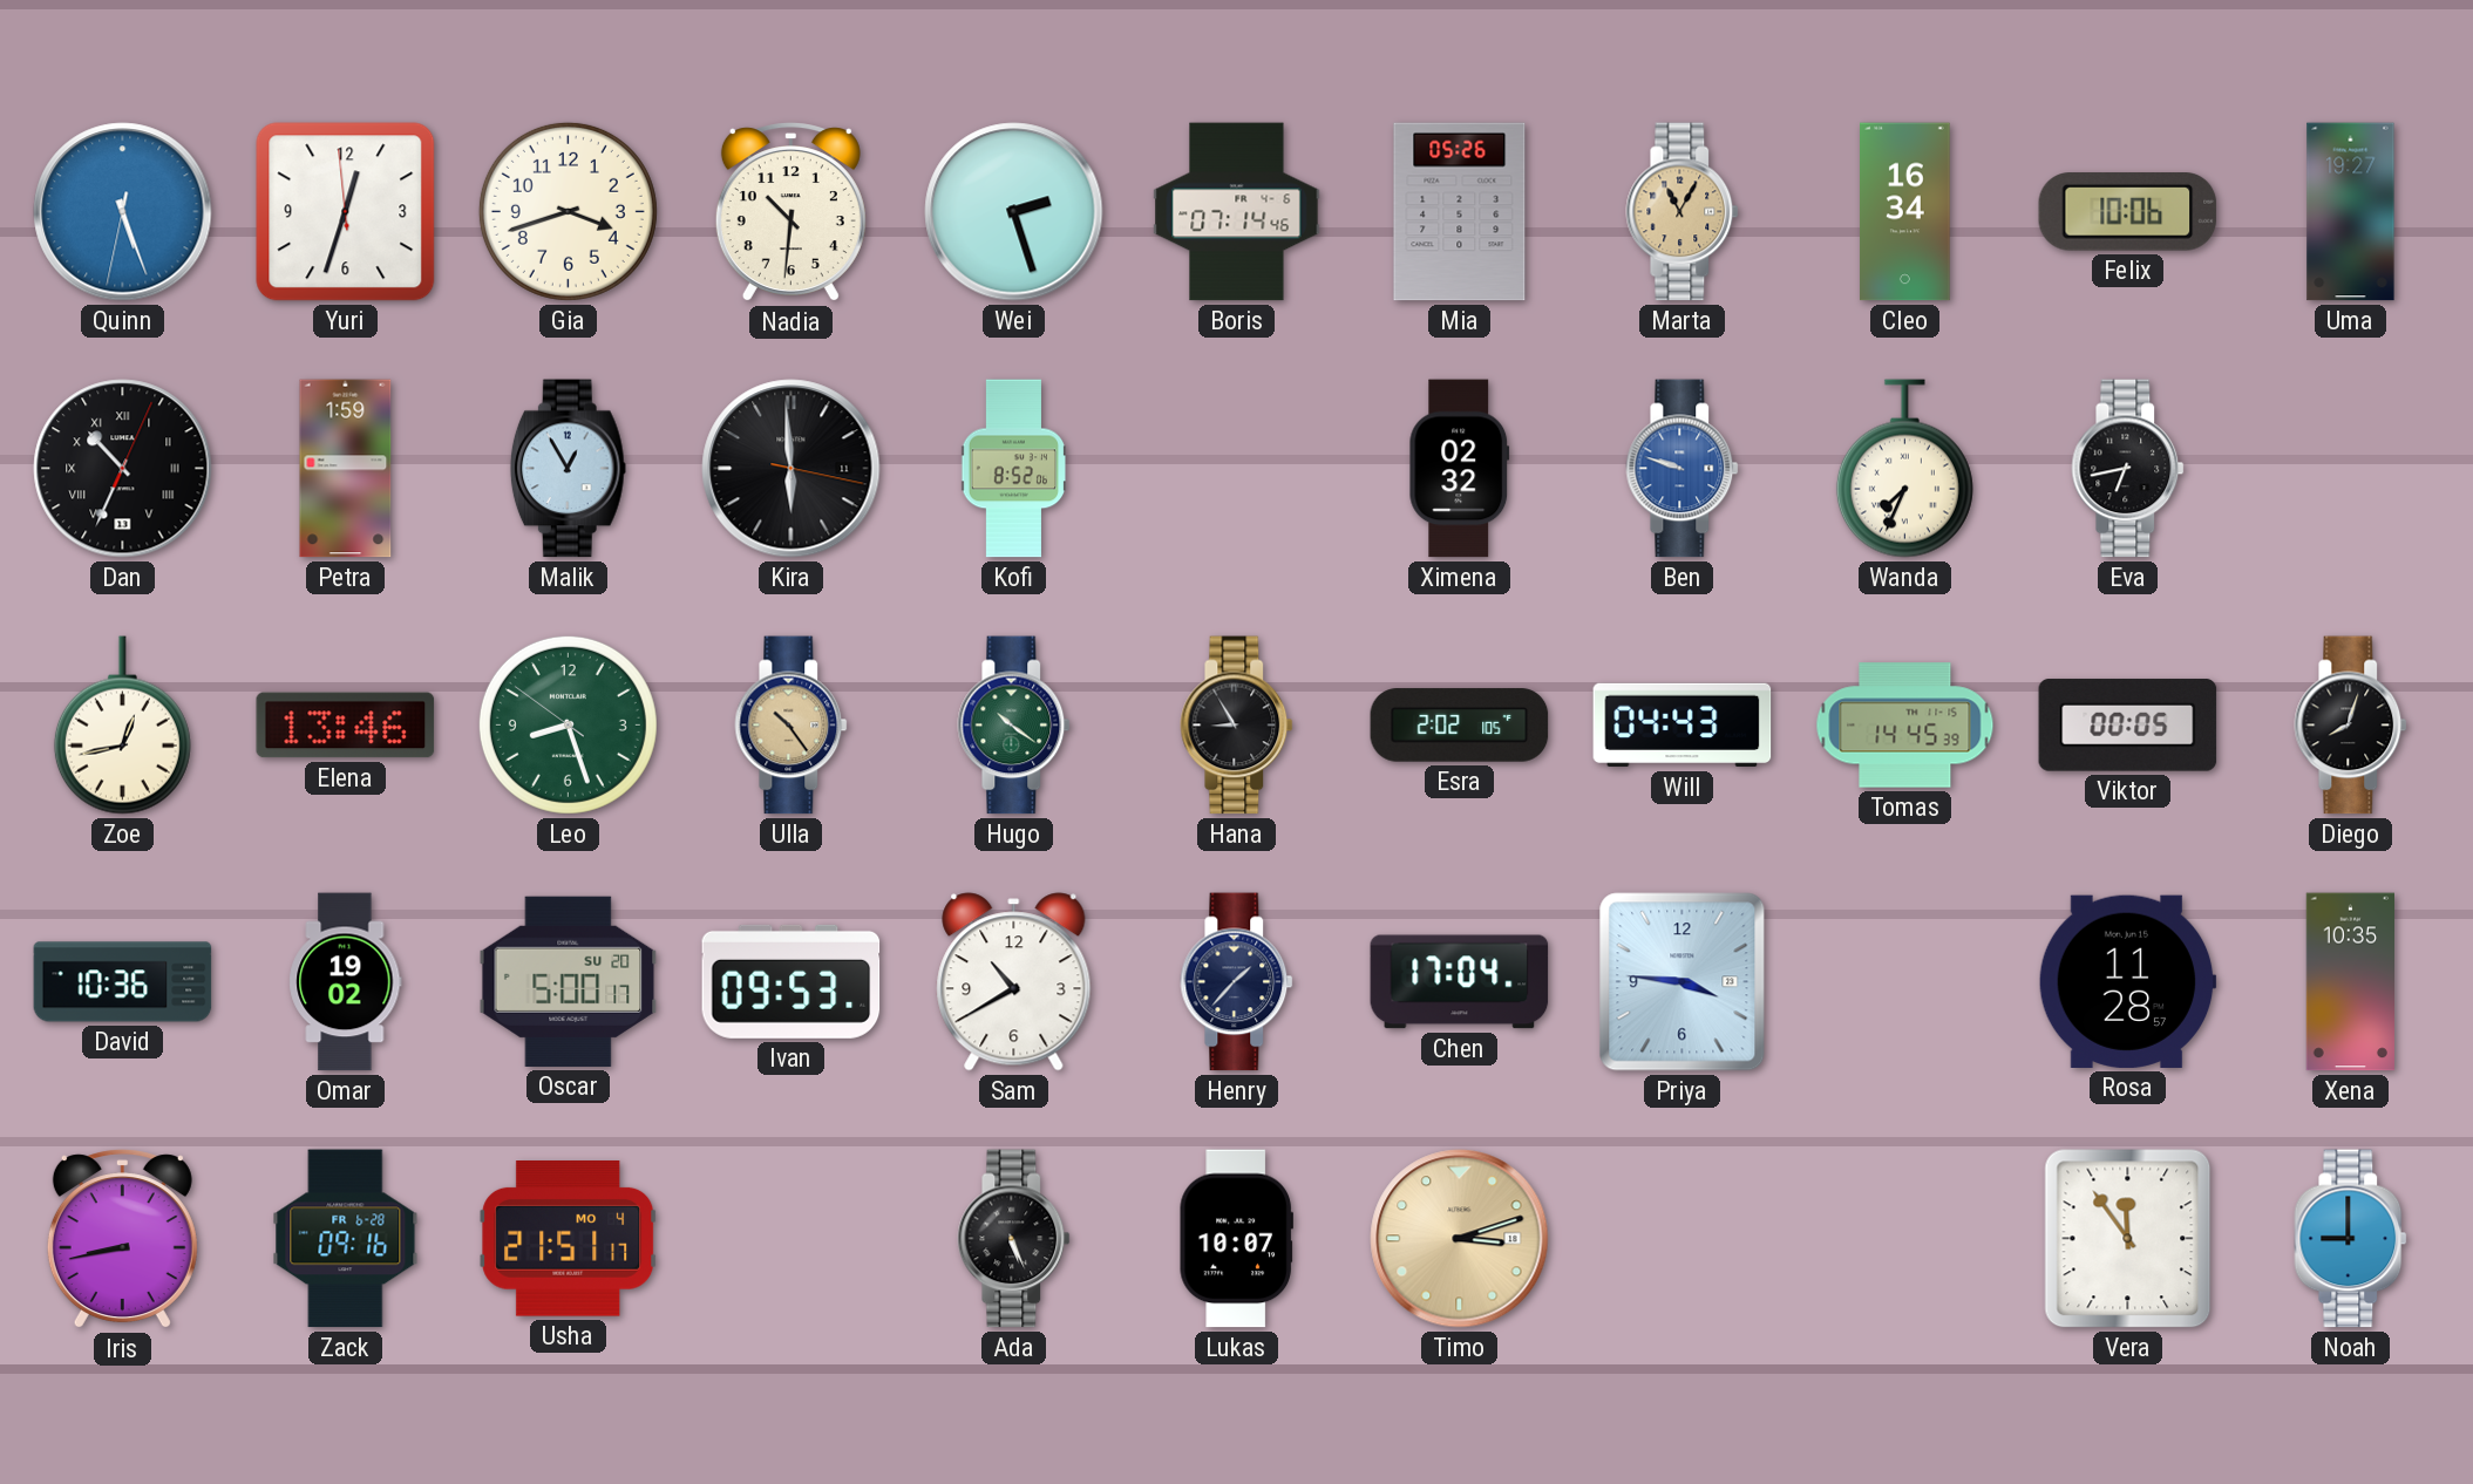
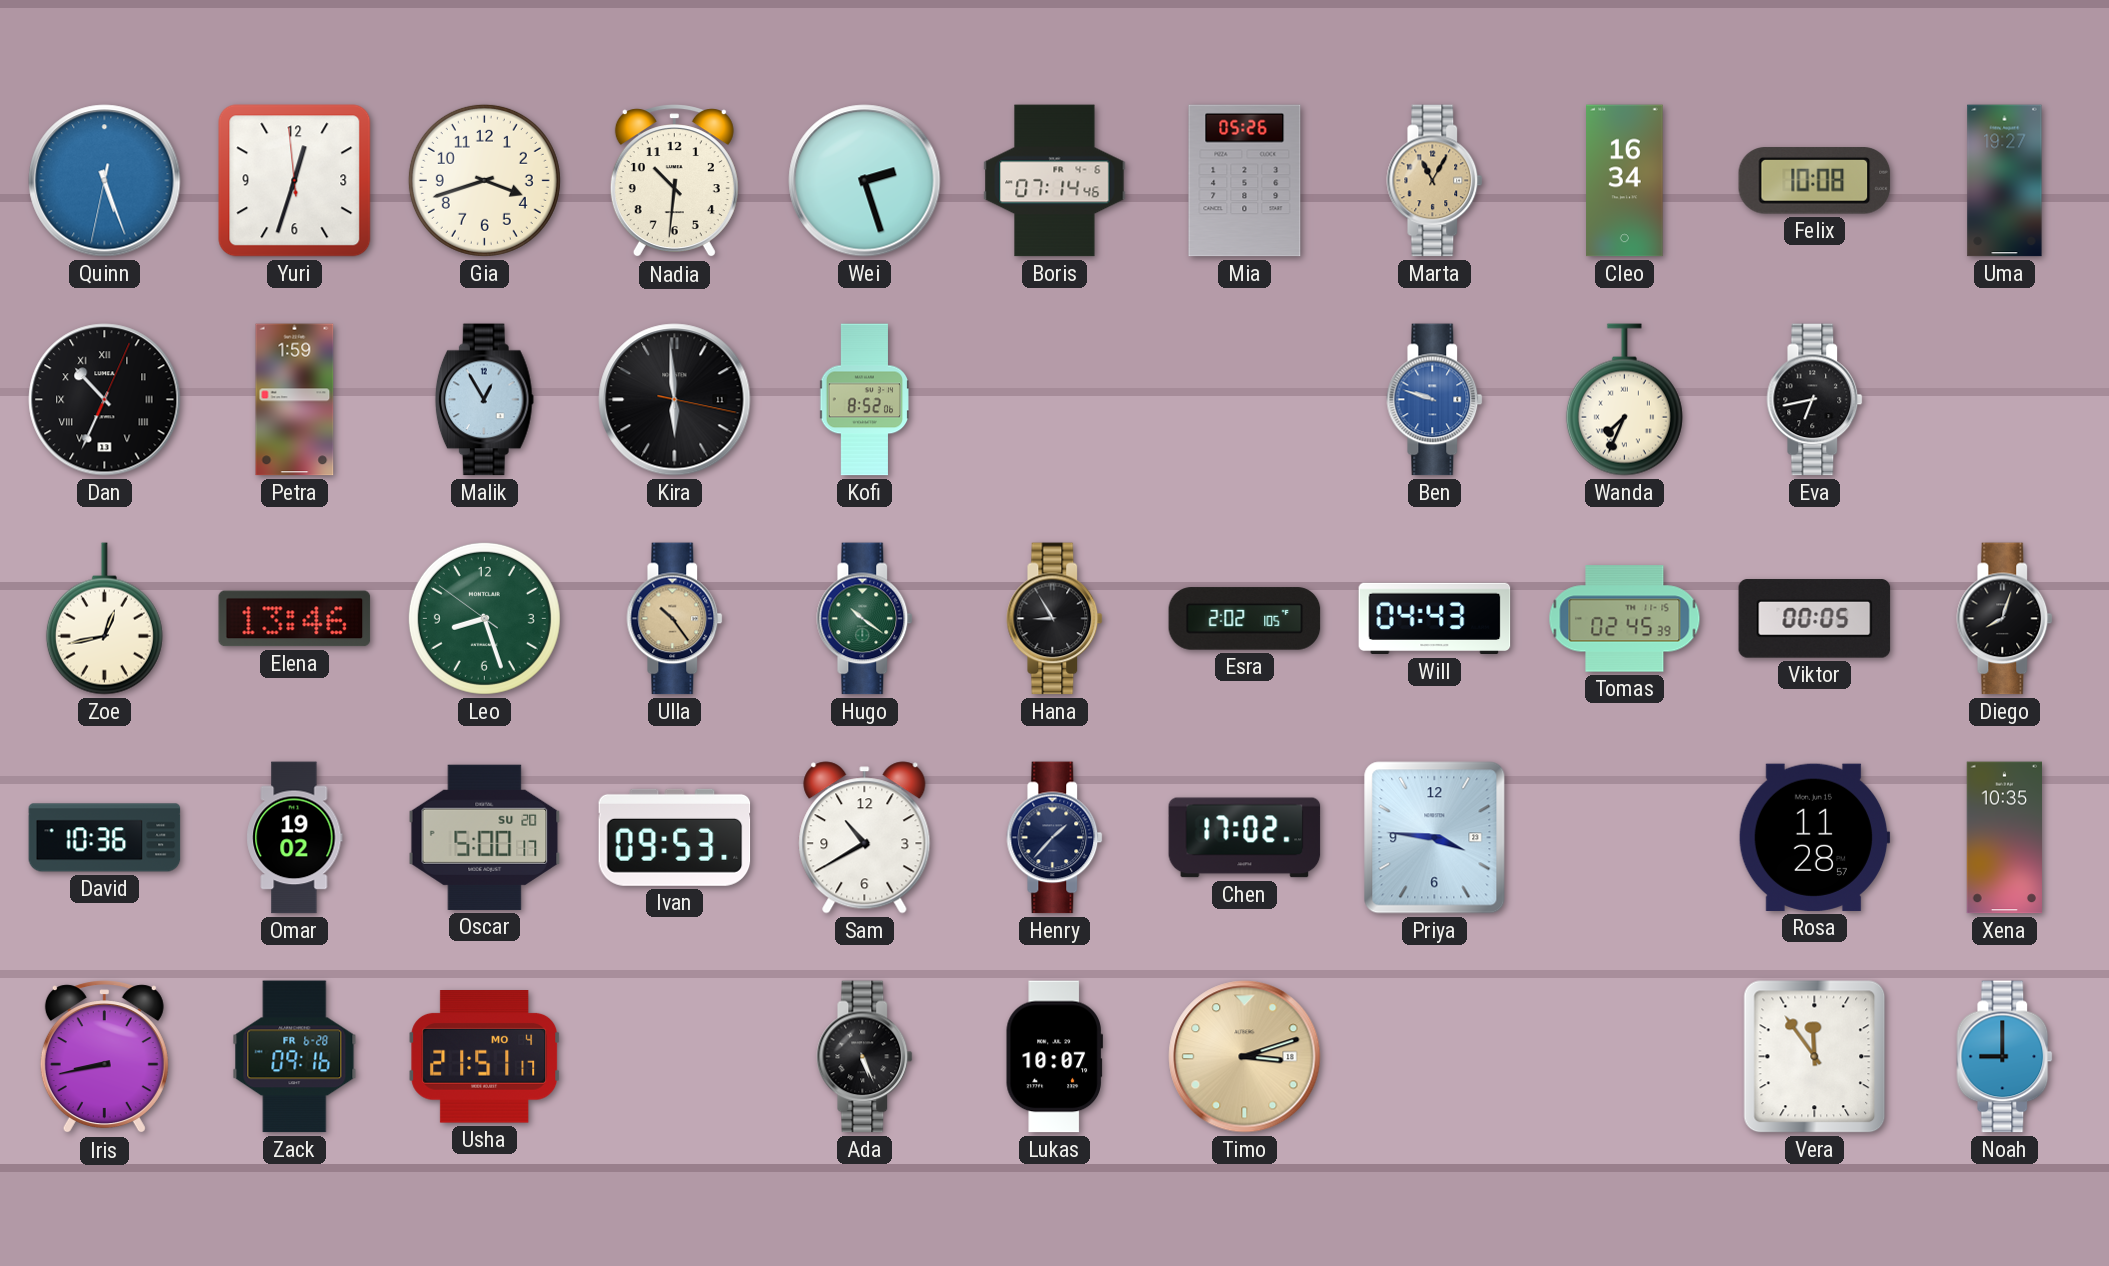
Felix: 10:06 -> 10:08 (1815, 181)
Ximena: 02:32 -> none (1460, 469)
Tomas: 14:45 -> 02:45 (1625, 619)
Chen: 17:04 -> 17:02 (1245, 838)
